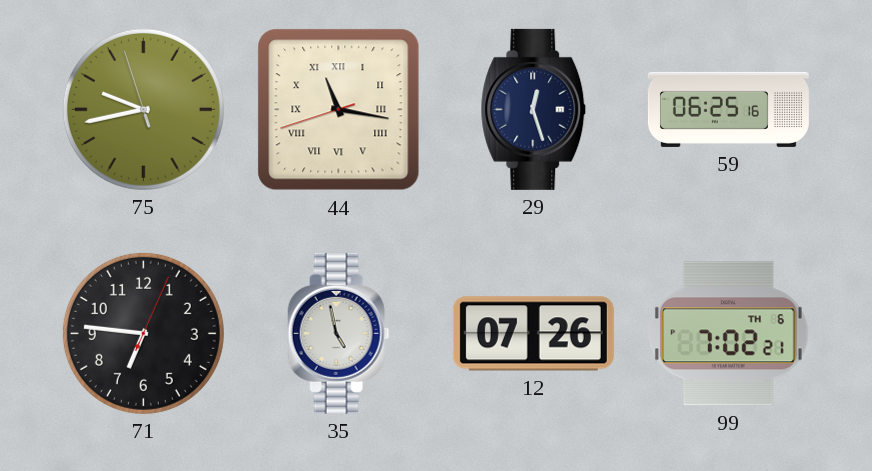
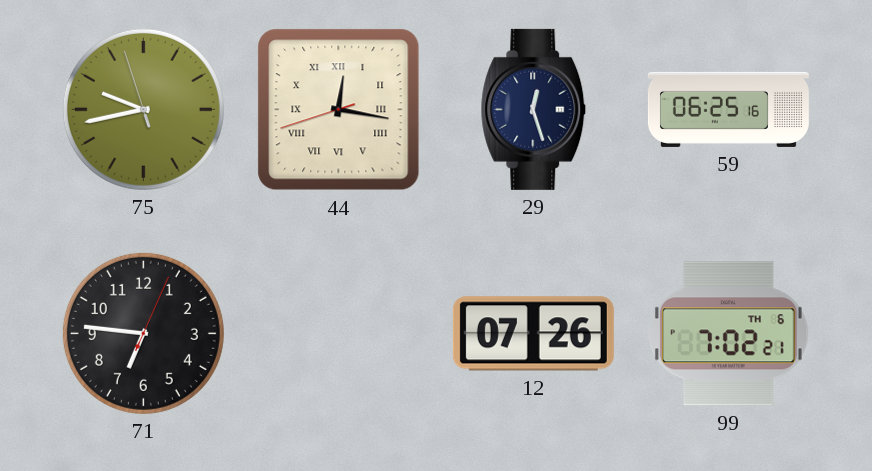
44: 11:16 -> 12:16 (339, 110)
35: 4:58 -> none (339, 333)
